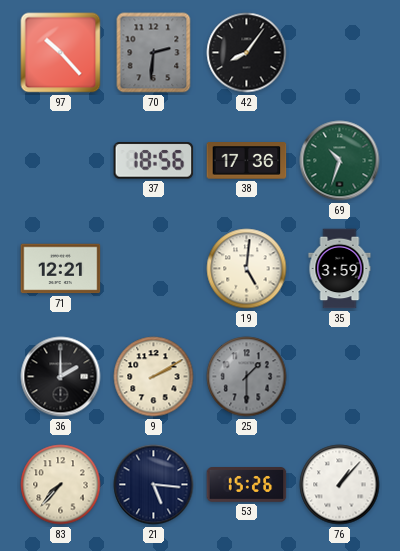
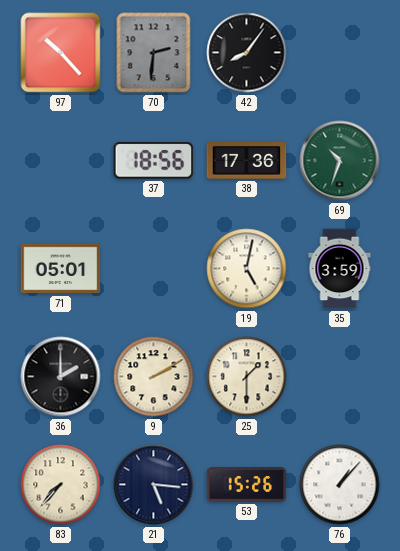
71: 12:21 -> 05:01 (61, 269)
19: 5:01 -> 5:02 (247, 269)
25 dial: grey -> cream (247, 377)
